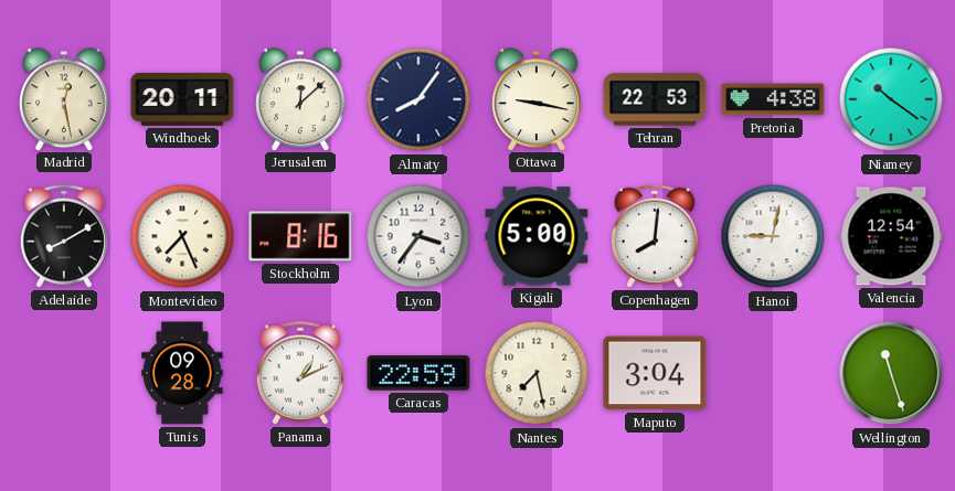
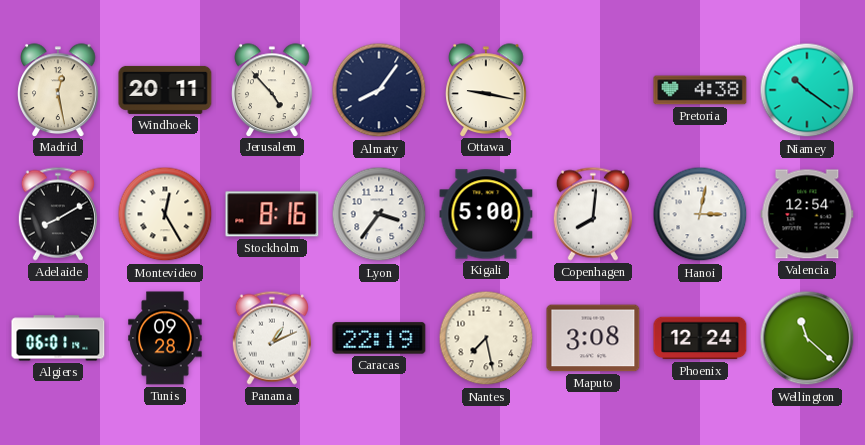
Jerusalem: 12:08 -> 4:53 (272, 90)
Tehran: 22:53 -> none (655, 99)
Montevideo: 7:26 -> 12:25 (165, 214)
Hanoi: 9:02 -> 3:02 (700, 214)
Algiers: none -> 06:01 (58, 338)
Caracas: 22:59 -> 22:19 (379, 338)
Maputo: 3:04 -> 3:08 (593, 338)
Phoenix: none -> 12:24 (700, 338)
Wellington: 11:27 -> 11:22 (807, 338)
